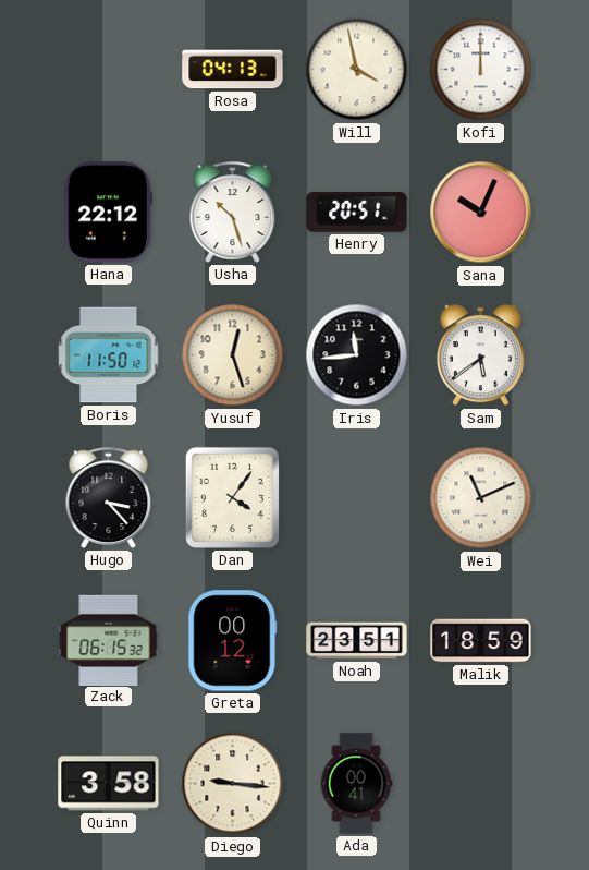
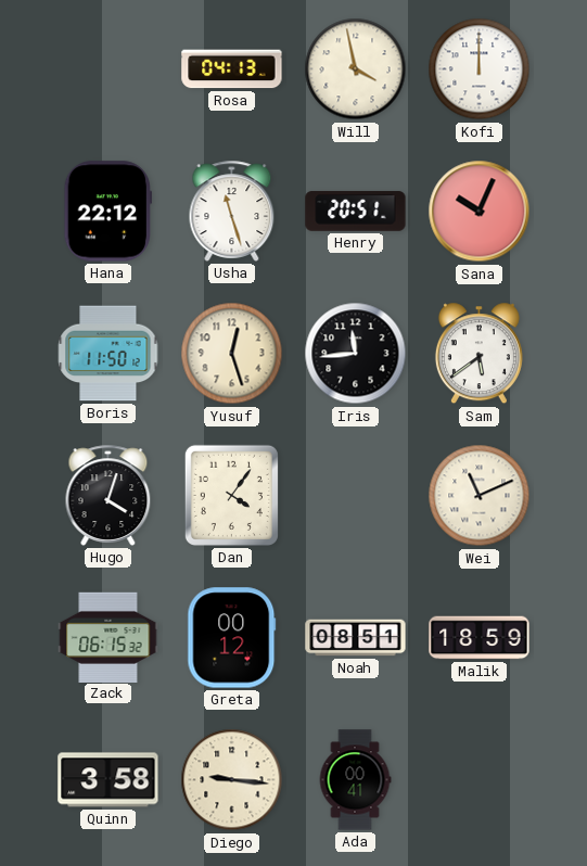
Usha: 10:27 -> 11:27 (232, 211)
Hugo: 3:23 -> 4:03 (109, 495)
Noah: 23:51 -> 08:51 (356, 638)
